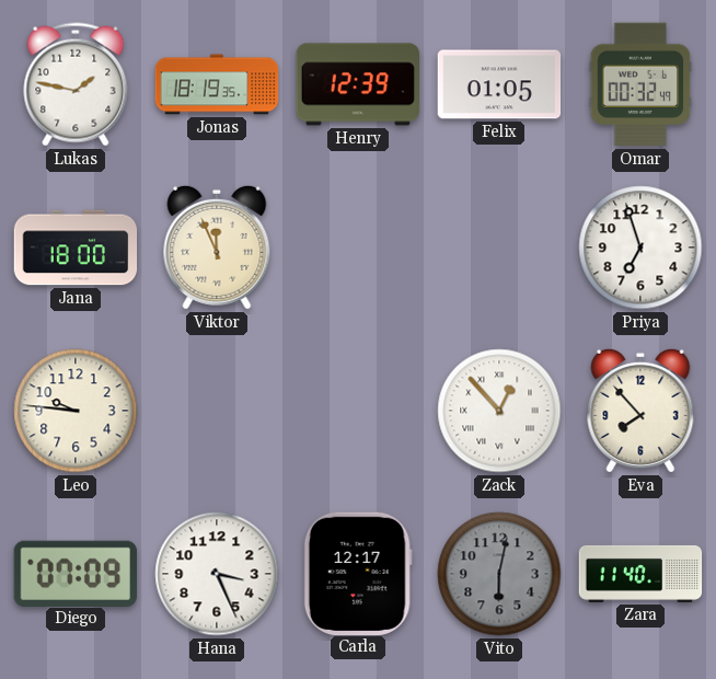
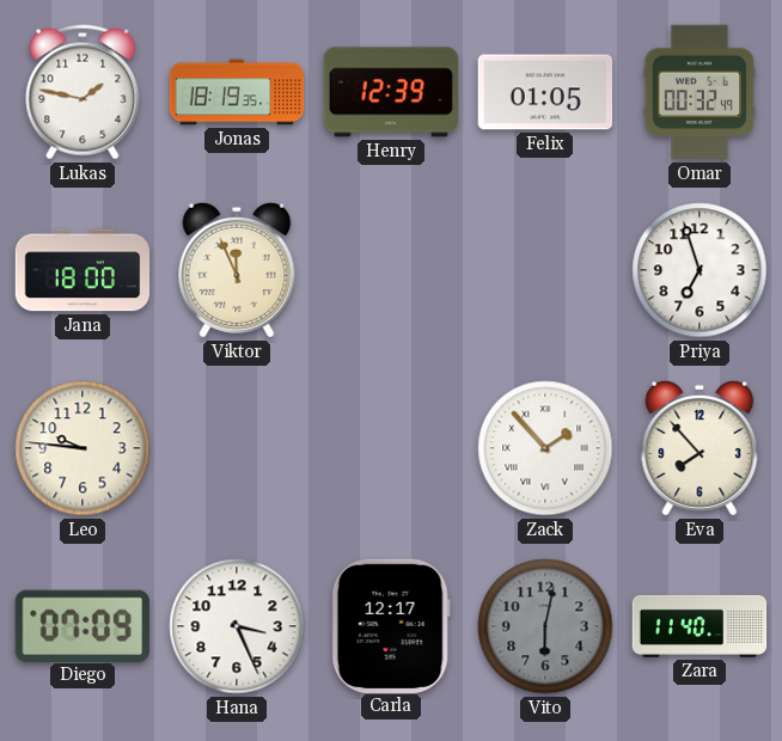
Zack: 12:53 -> 1:53 (545, 448)
